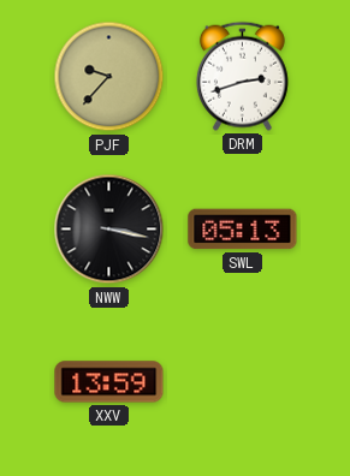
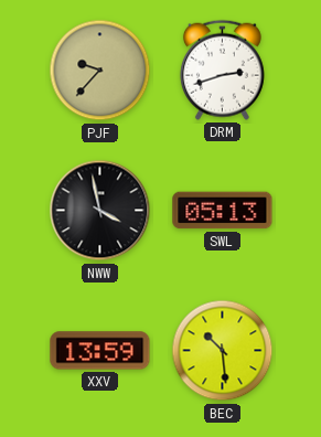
NWW: 3:17 -> 3:58 (100, 211)
BEC: none -> 10:29 (223, 351)
